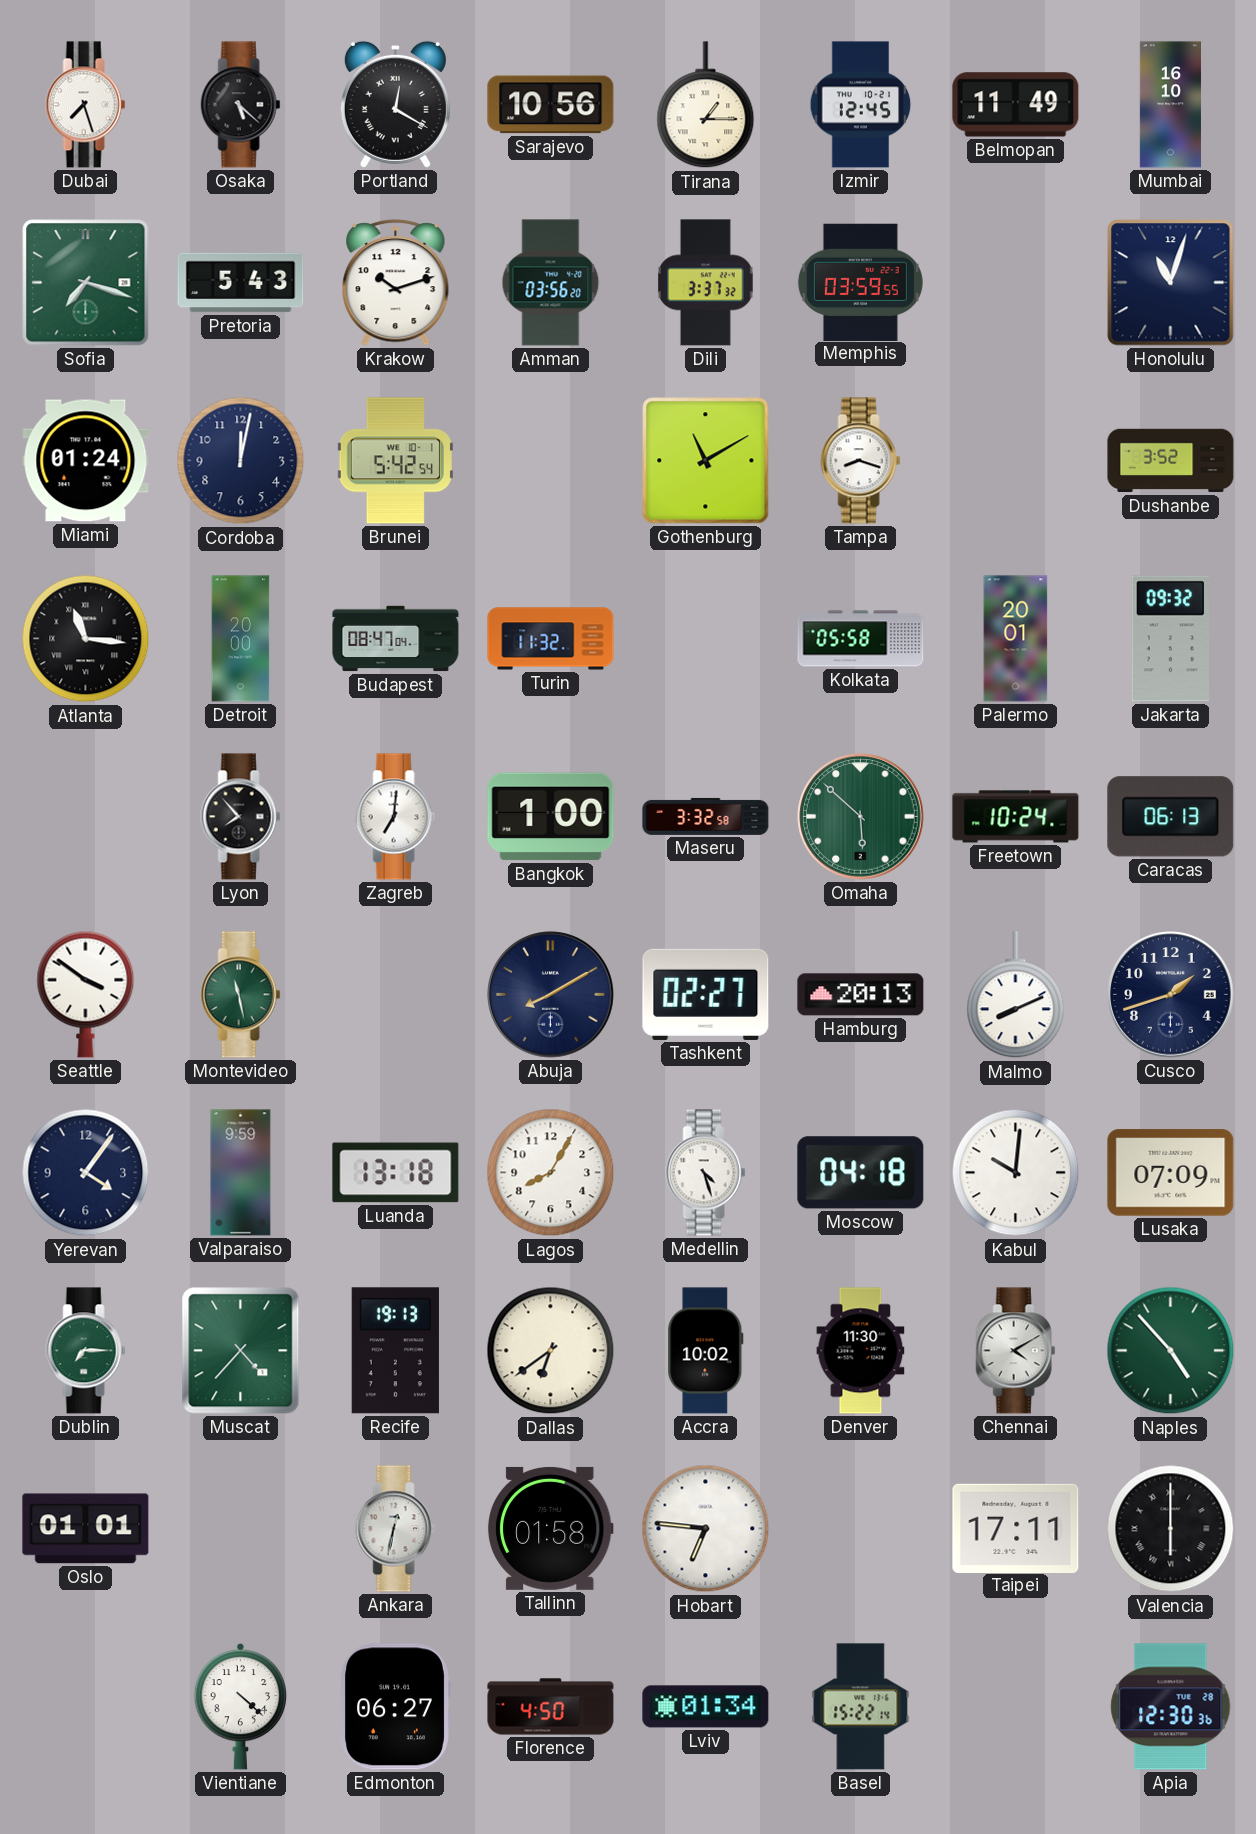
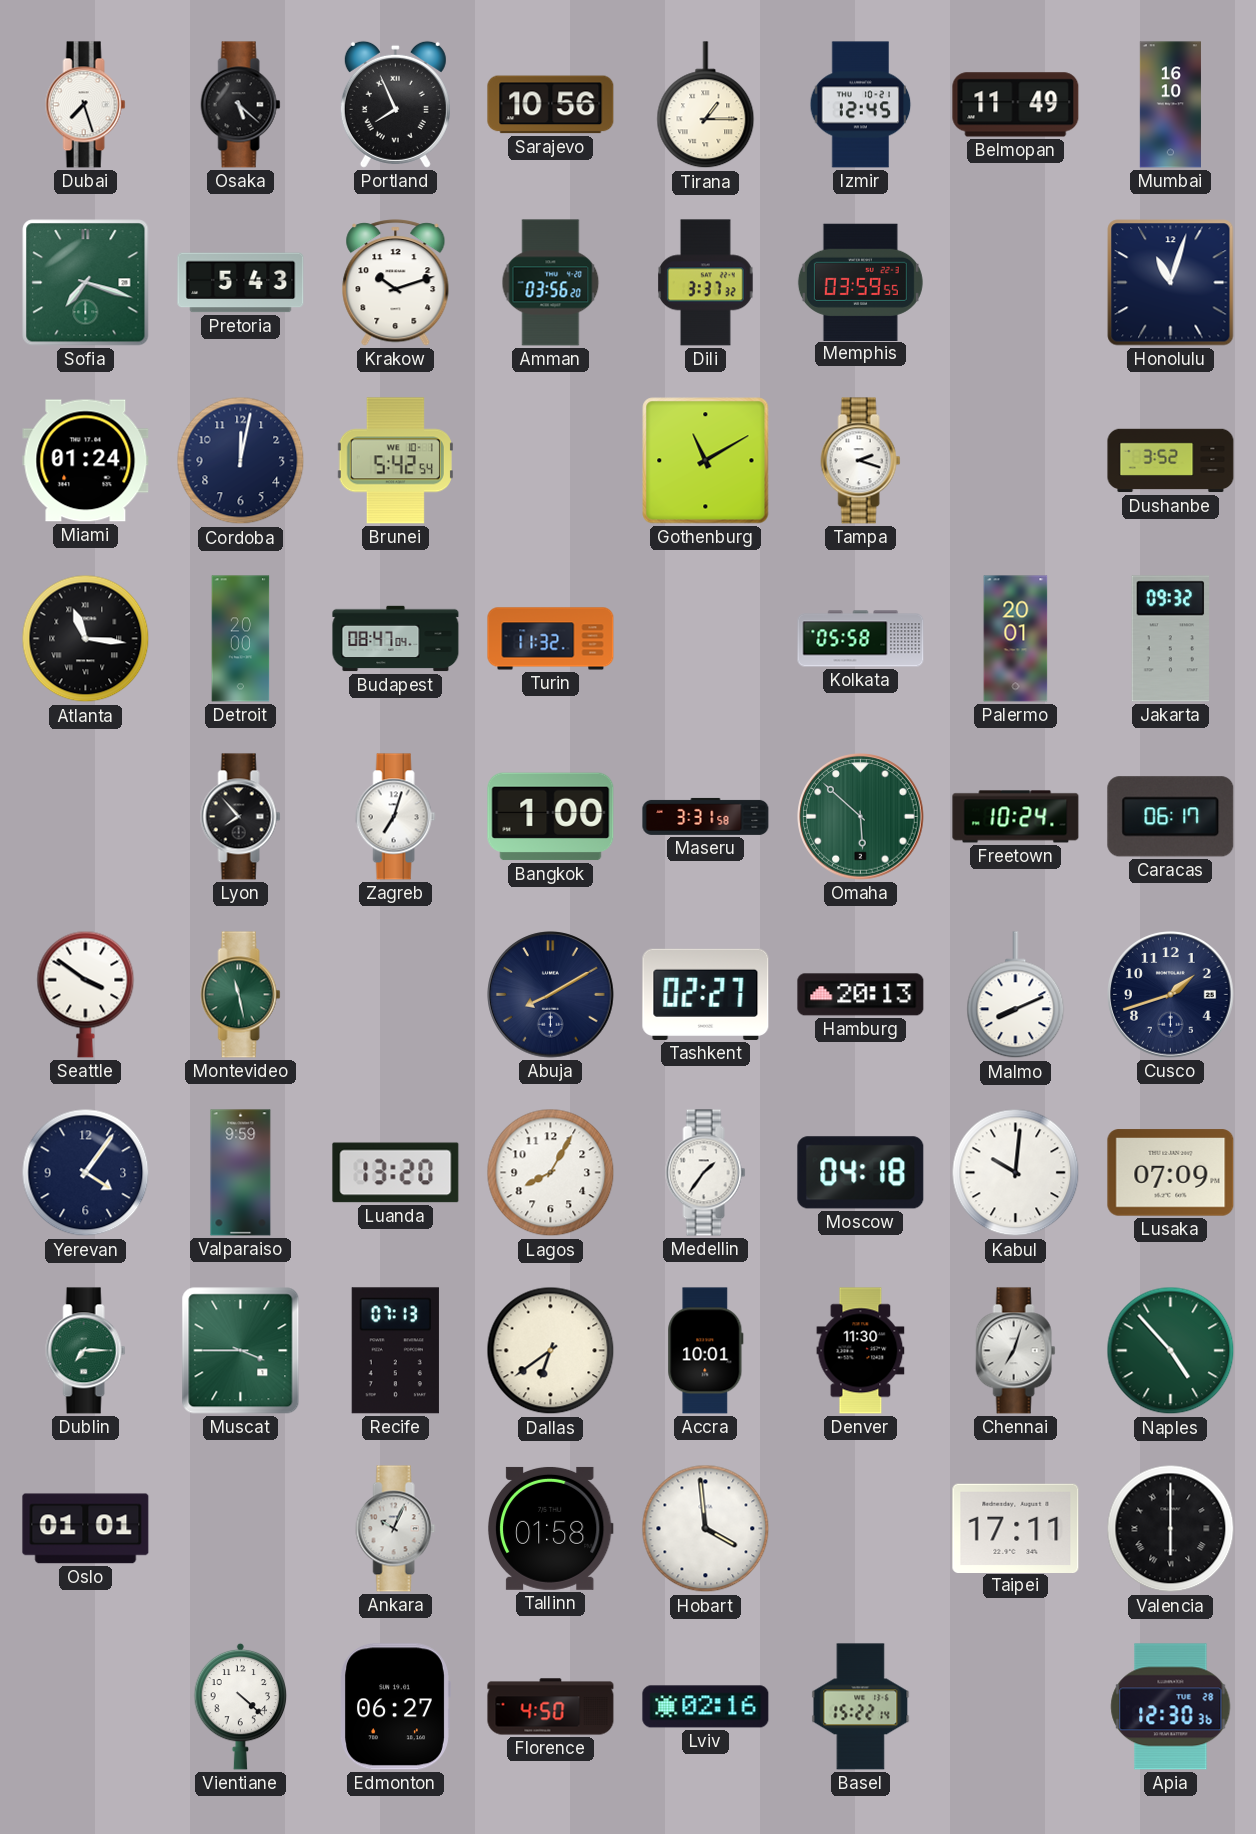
Portland: 12:20 -> 7:56 (395, 104)
Tampa: 8:18 -> 2:18 (861, 461)
Zagreb: 7:01 -> 7:03 (396, 817)
Maseru: 3:32 -> 3:31 (706, 816)
Caracas: 06:13 -> 06:17 (1171, 817)
Luanda: 13:18 -> 13:20 (396, 1173)
Medellin: 4:27 -> 1:36 (706, 1173)
Muscat: 4:37 -> 3:45 (241, 1351)
Recife: 19:13 -> 07:13 (395, 1351)
Accra: 10:02 -> 10:01 (706, 1351)
Chennai: 4:10 -> 7:03 (1016, 1351)
Ankara: 12:32 -> 10:04 (396, 1529)
Hobart: 6:46 -> 3:59 (706, 1529)
Lviv: 01:34 -> 02:16 (706, 1707)
